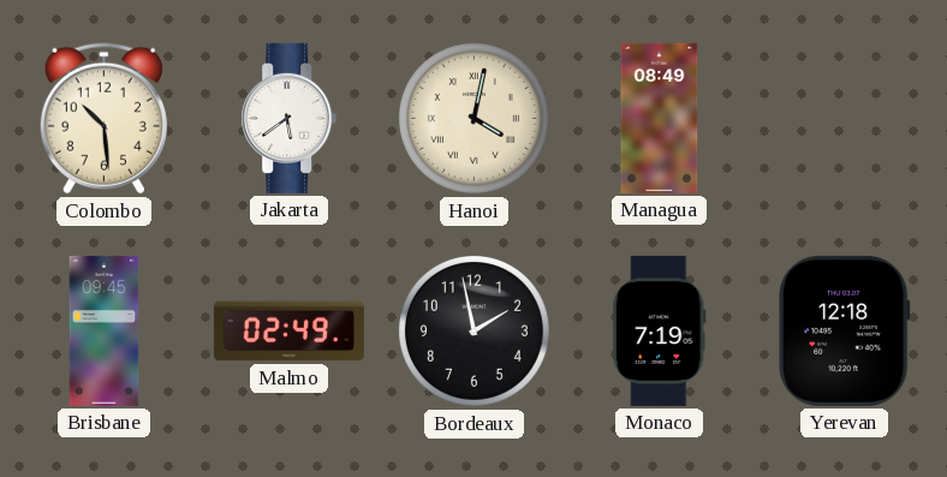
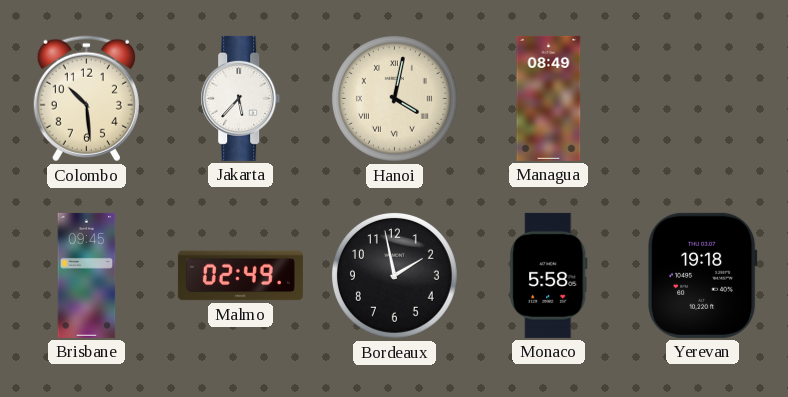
Jakarta: 5:39 -> 5:37 (241, 98)
Monaco: 7:19 -> 5:58 (549, 275)
Yerevan: 12:18 -> 19:18 (703, 275)
